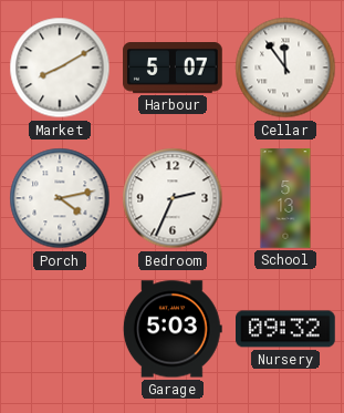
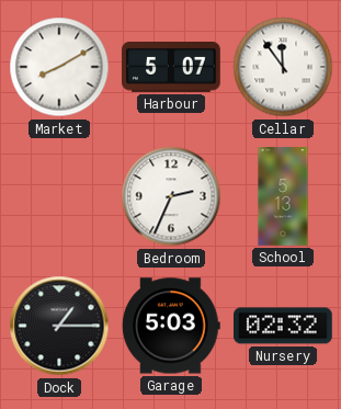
Porch: 4:13 -> none (60, 198)
Dock: none -> 1:15 (59, 326)
Nursery: 09:32 -> 02:32 (283, 326)
